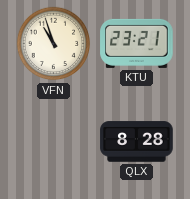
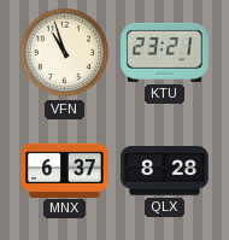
MNX: none -> 6:37 (65, 170)
